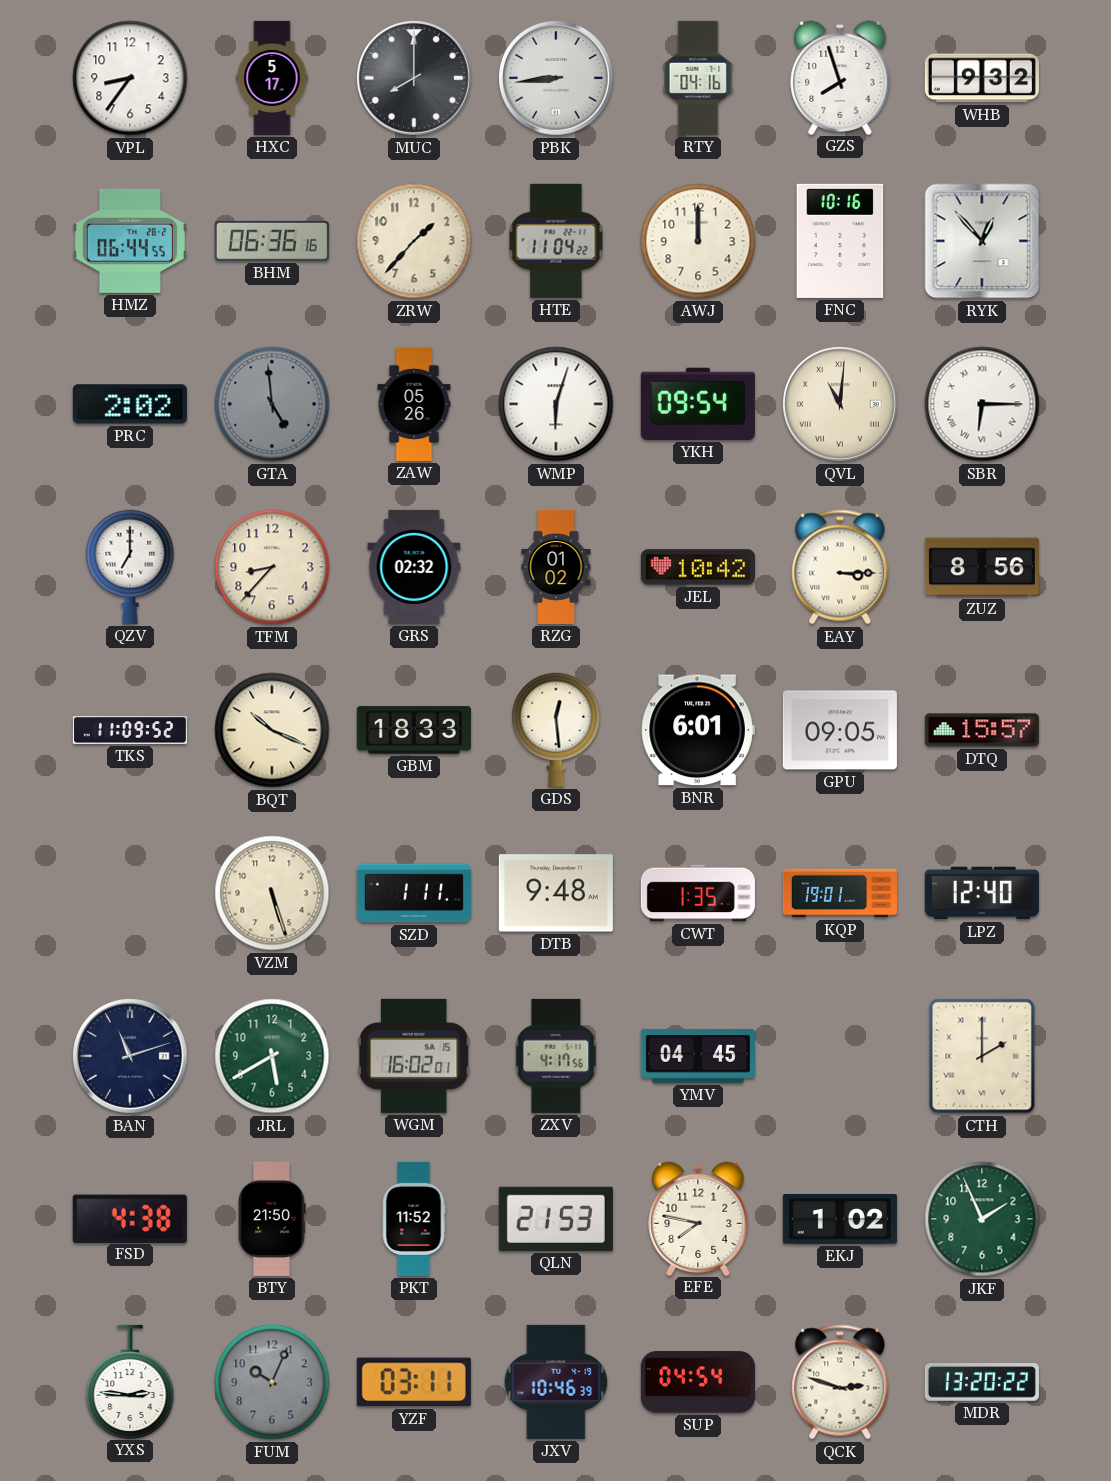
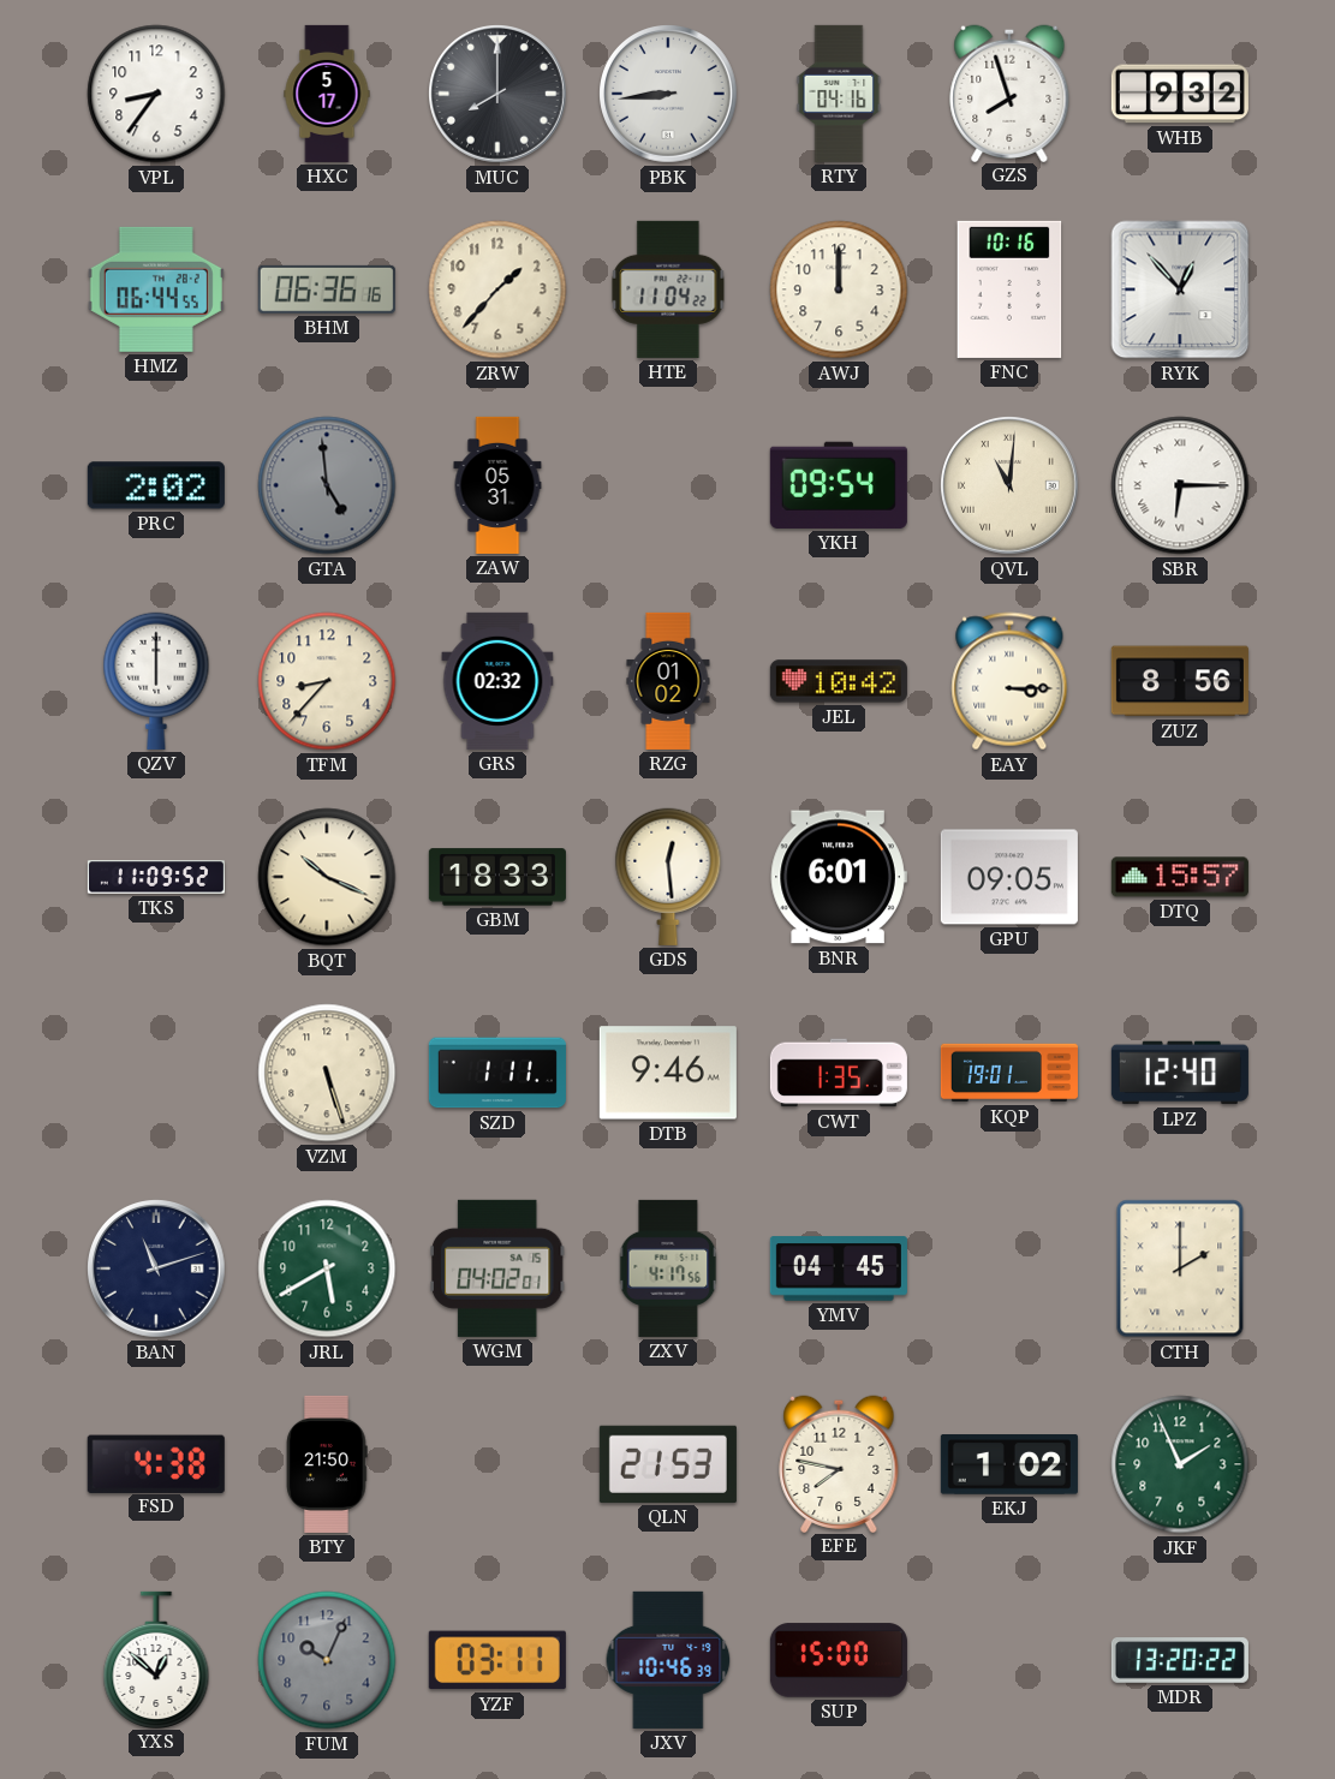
ZAW: 05:26 -> 05:31 (497, 485)
WMP: 6:03 -> none (556, 404)
QZV: 7:00 -> 6:00 (156, 681)
DTB: 9:48 -> 9:46 (668, 1073)
WGM: 16:02 -> 04:02 (497, 1268)
PKT: 11:52 -> none (414, 1219)
YXS: 2:46 -> 12:52 (156, 1659)
SUP: 04:54 -> 15:00 (839, 1660)
QCK: 2:48 -> none (840, 1382)
